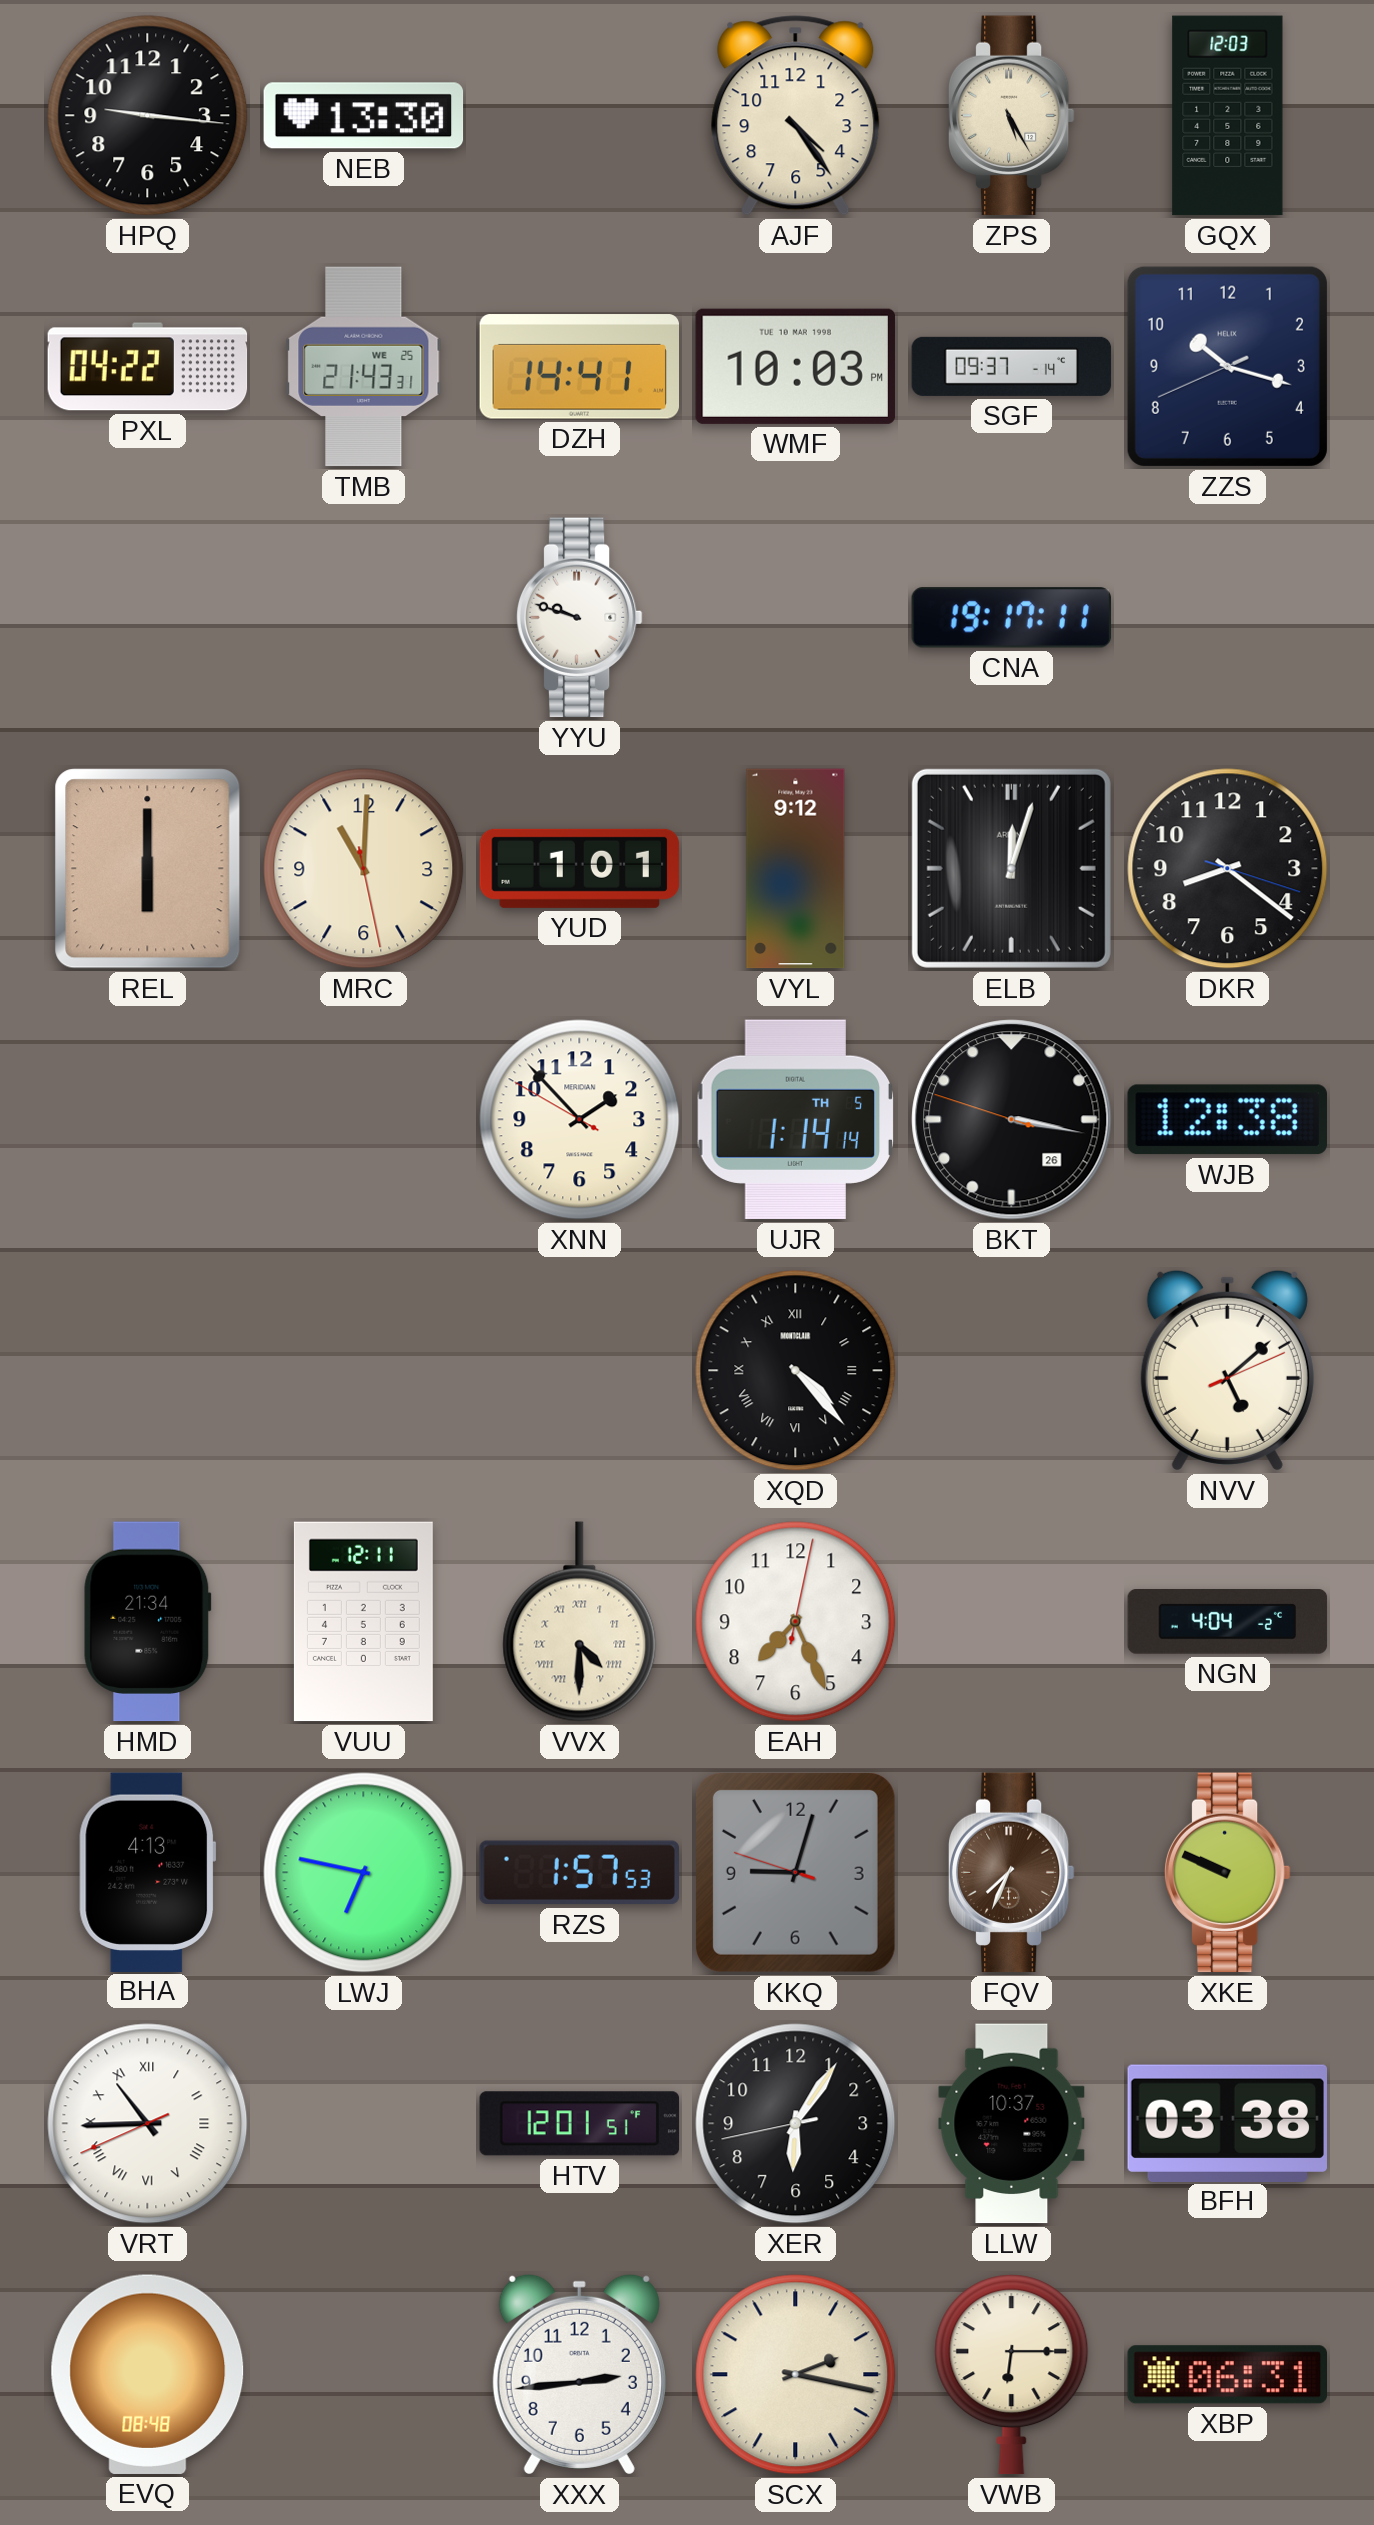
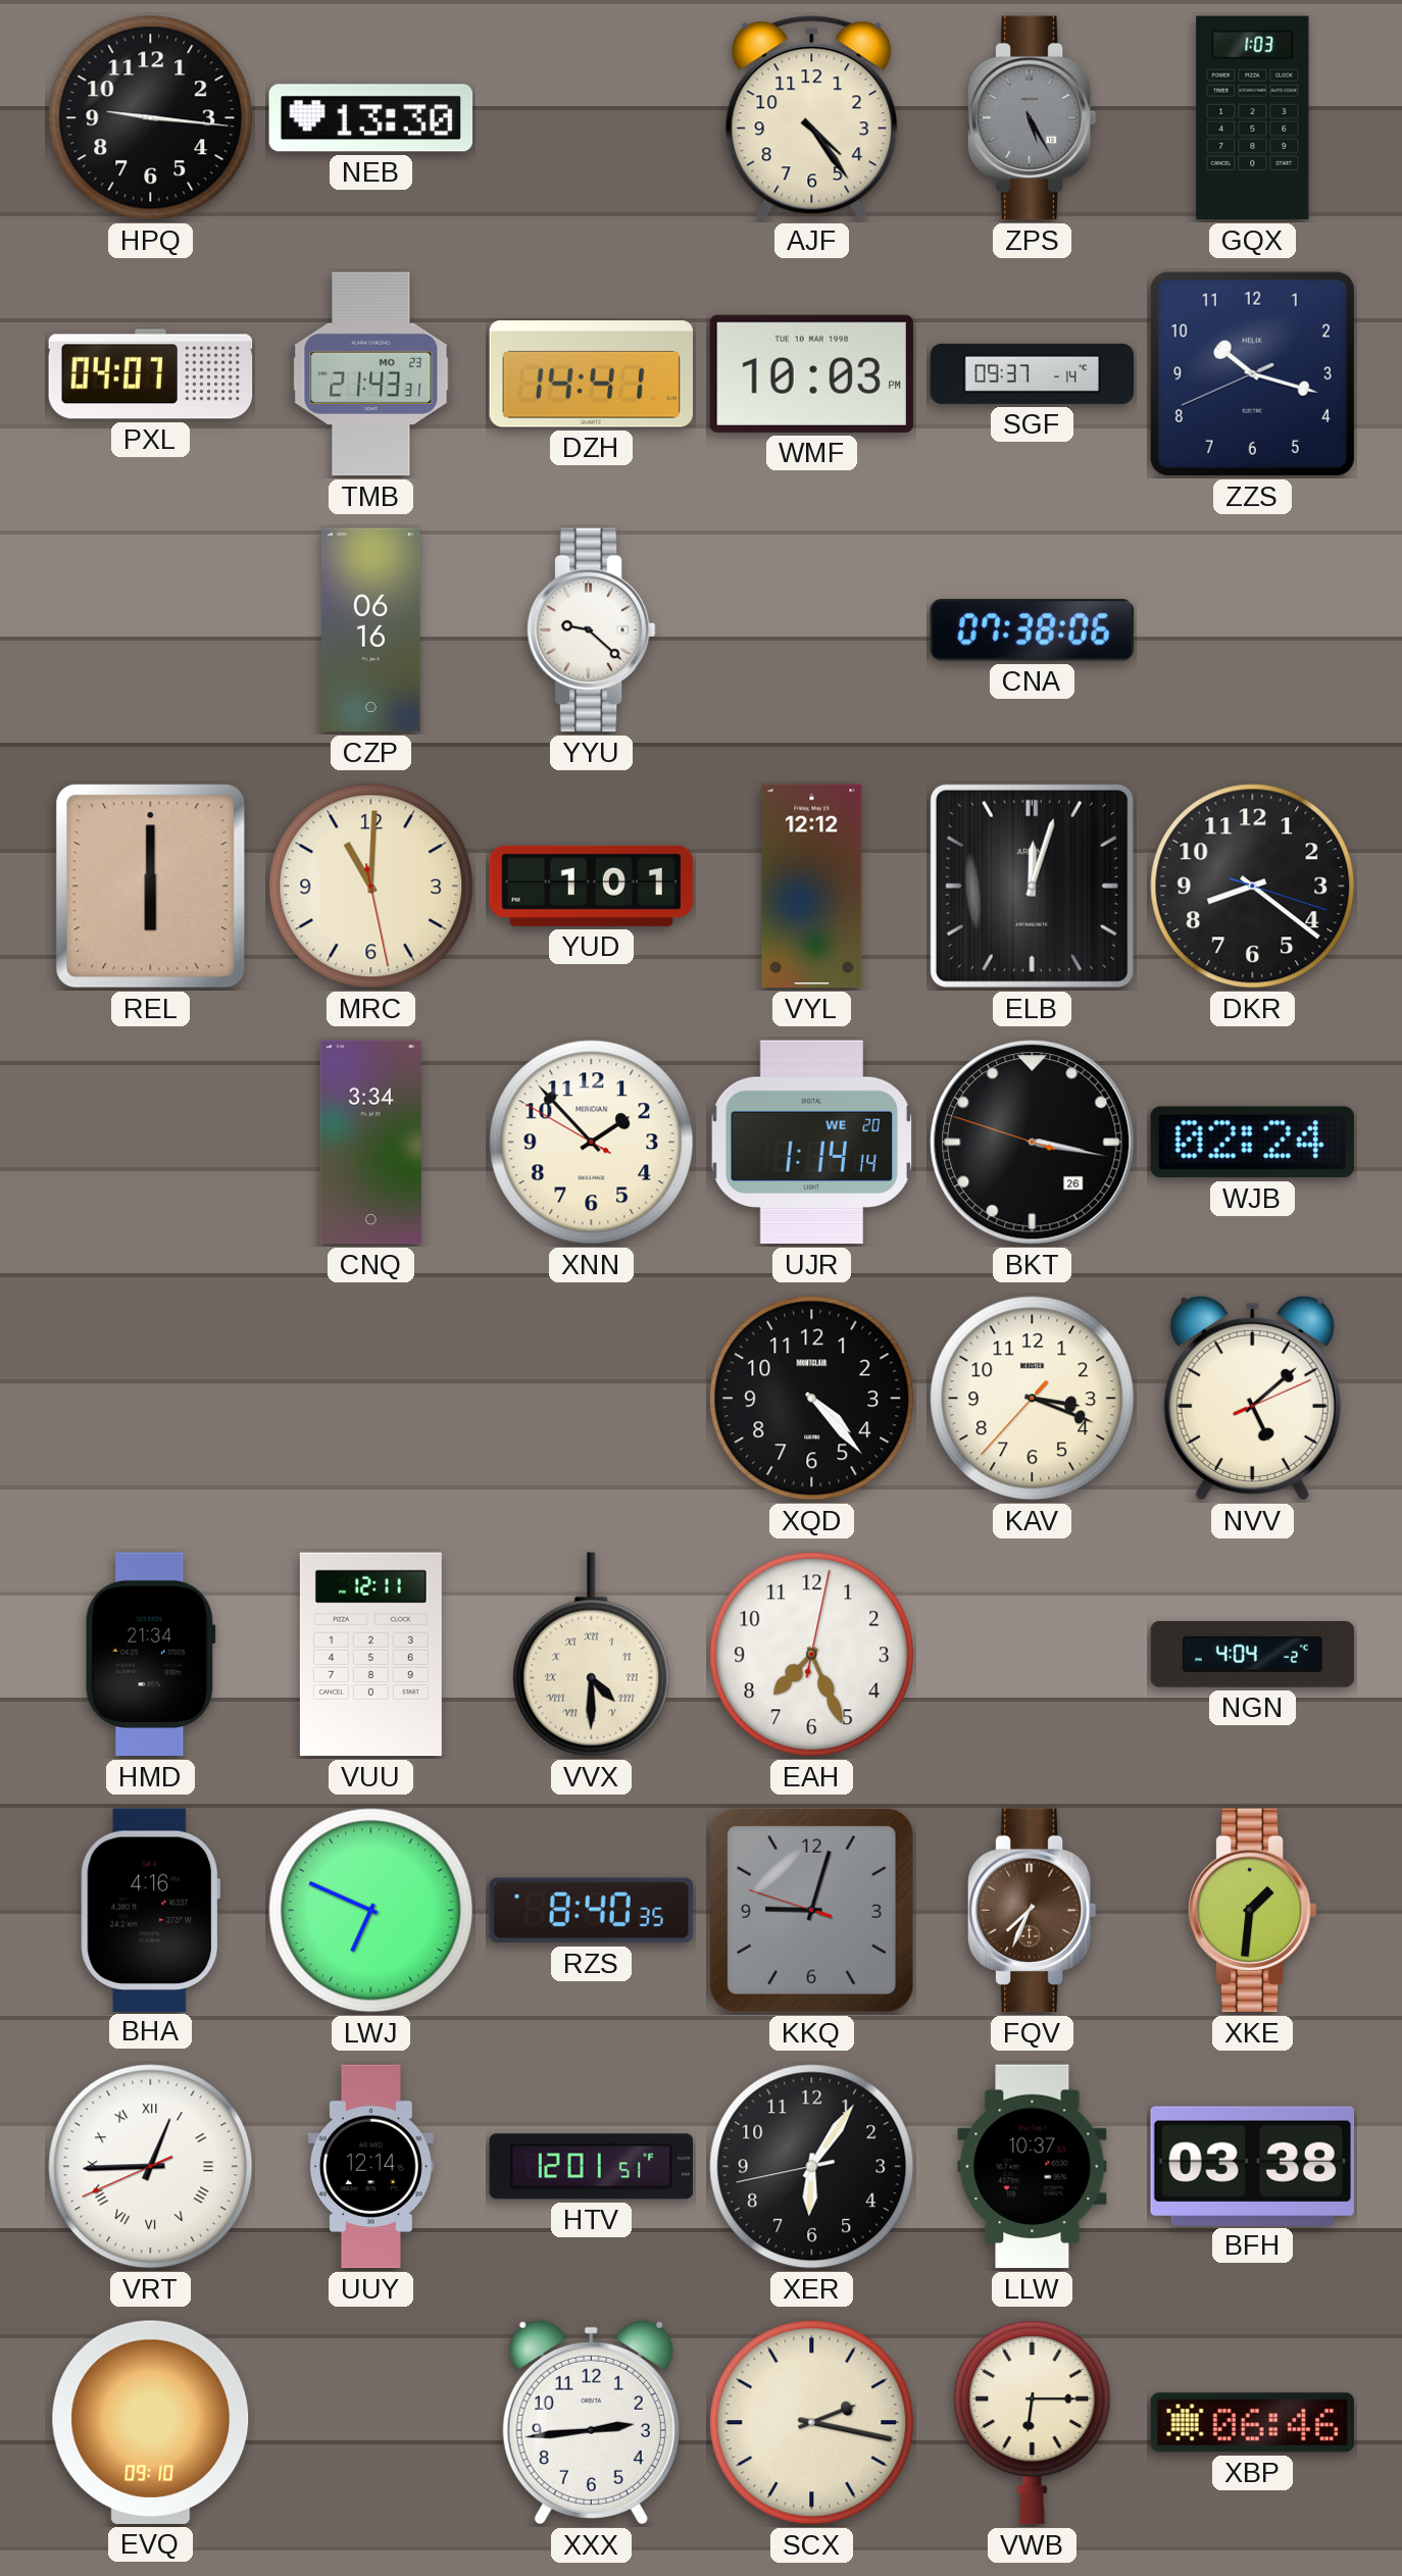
ZPS dial: cream -> grey (1032, 118)
GQX: 12:03 -> 1:03 (1253, 118)
PXL: 04:22 -> 04:07 (151, 374)
TMB date: WE 25 -> MO 23 (371, 374)
CZP: none -> 06:16 (370, 630)
YYU: 9:48 -> 9:22 (591, 630)
CNA: 19:17 -> 07:38 (1033, 630)
VYL: 9:12 -> 12:12 (812, 887)
CNQ: none -> 3:34 (370, 1143)
UJR date: TH 5 -> WE 20 (812, 1143)
WJB: 12:38 -> 02:24 (1252, 1143)
XQD numerals: Roman -> Arabic (812, 1399)
KAV: none -> 3:18 (1033, 1399)
BHA: 4:13 -> 4:16 (151, 1910)
LWJ: 6:47 -> 6:49 (371, 1911)
RZS: 1:57 -> 8:40 (591, 1911)
XKE: 9:49 -> 1:31 (1252, 1911)
VRT: 10:44 -> 12:44 (151, 2167)
UUY: none -> 12:14 (370, 2167)
EVQ: 08:48 -> 09:10 (151, 2422)
XBP: 06:31 -> 06:46 (1252, 2423)
